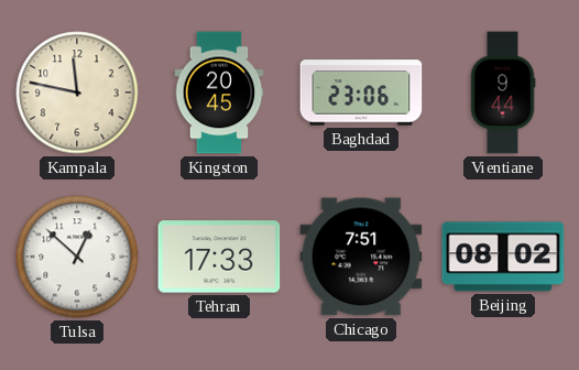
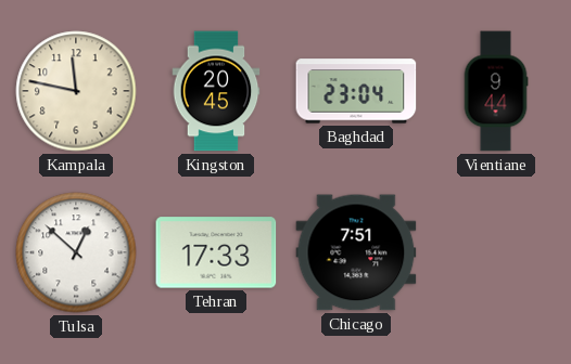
Baghdad: 23:06 -> 23:04 (356, 91)
Beijing: 08:02 -> none (503, 257)
